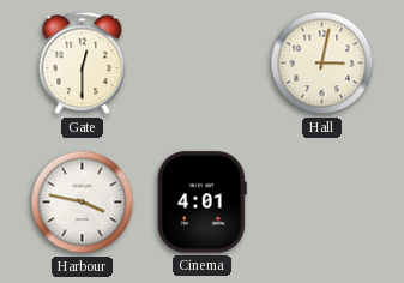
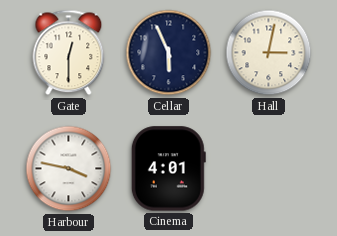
Cellar: none -> 5:56 (169, 53)
